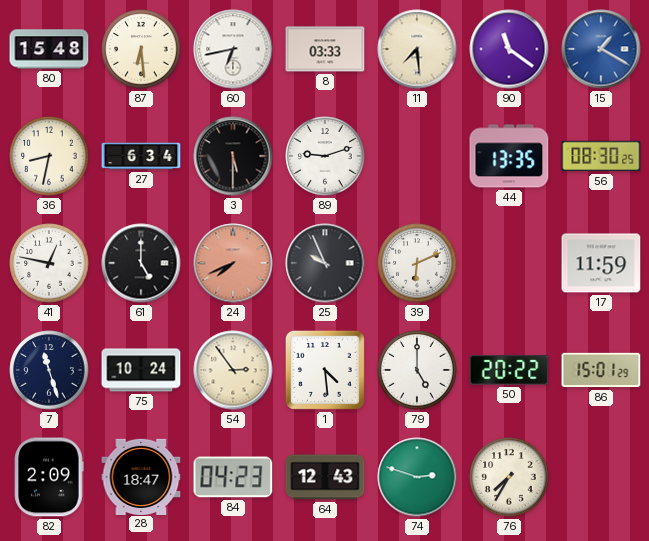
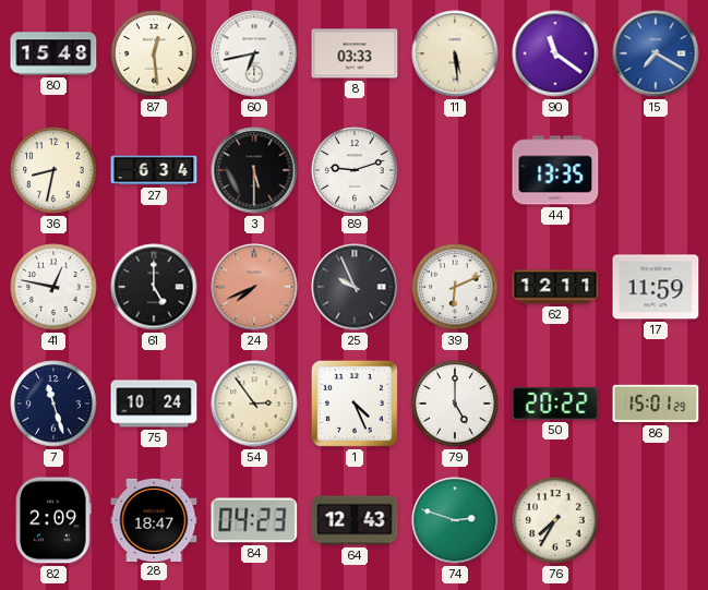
87: 6:29 -> 12:29 (154, 53)
11: 7:29 -> 5:29 (455, 53)
15: 1:20 -> 7:20 (656, 53)
56: 08:30 -> none (601, 156)
62: none -> 12:11 (555, 287)
1: 4:29 -> 4:26 (355, 404)
